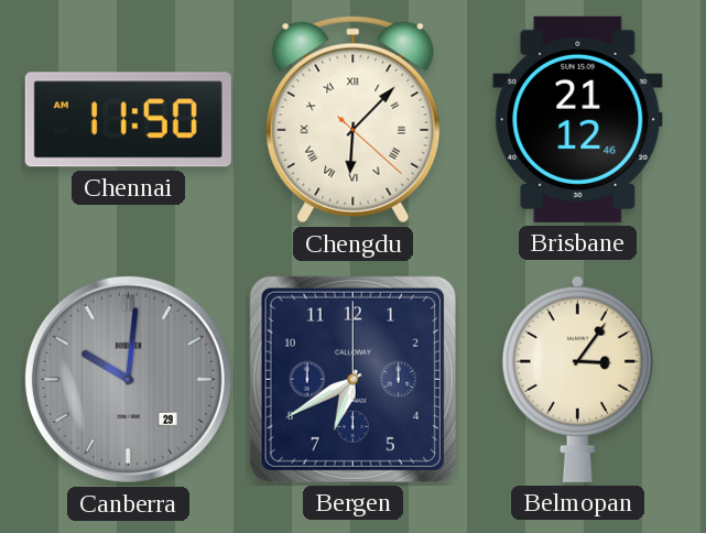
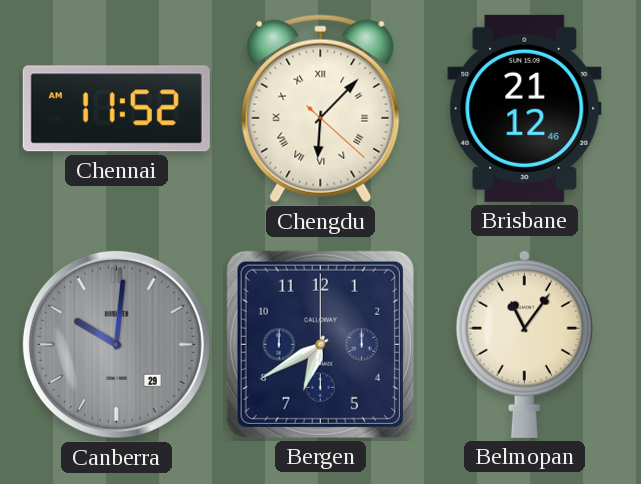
Chennai: 11:50 -> 11:52 (116, 109)
Belmopan: 3:06 -> 11:06 (524, 344)
